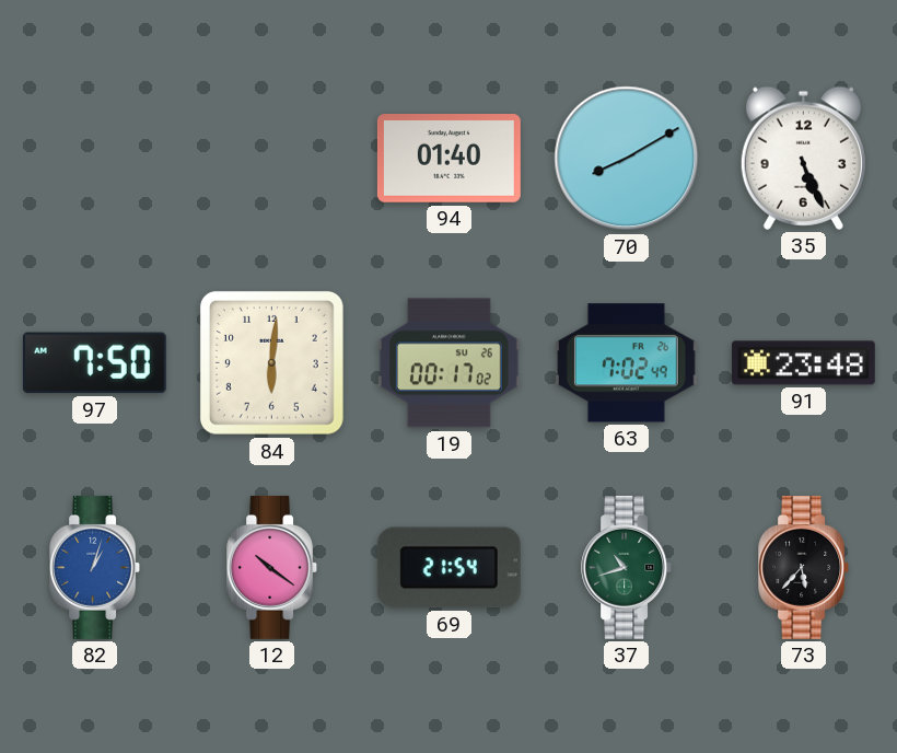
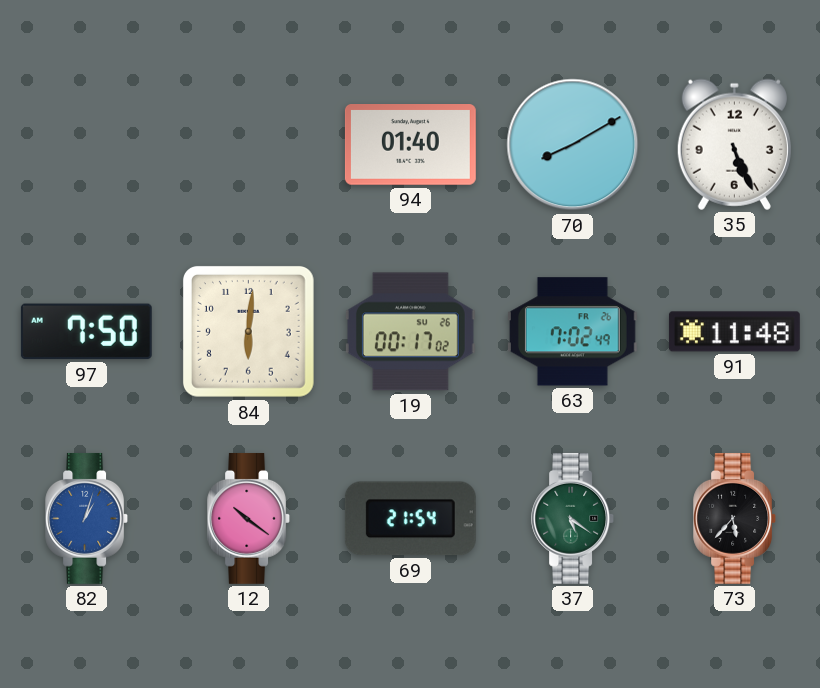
91: 23:48 -> 11:48 (734, 332)
37: 10:42 -> 5:21 (573, 518)
